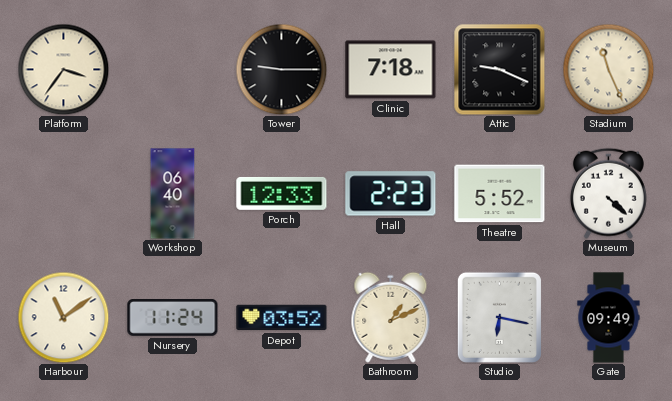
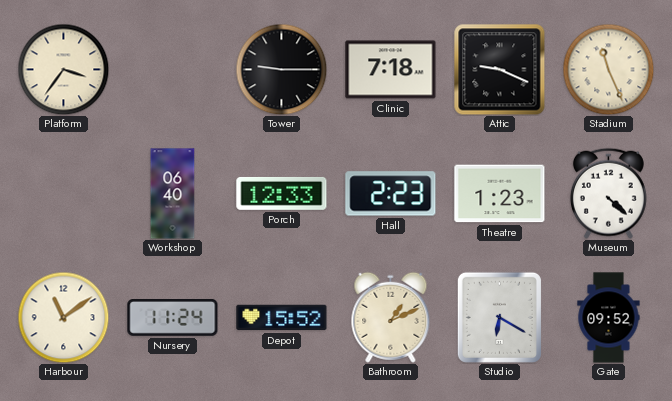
Theatre: 5:52 -> 1:23 (500, 194)
Depot: 03:52 -> 15:52 (282, 318)
Studio: 6:17 -> 6:20 (499, 317)
Gate: 09:49 -> 09:52 (609, 318)
